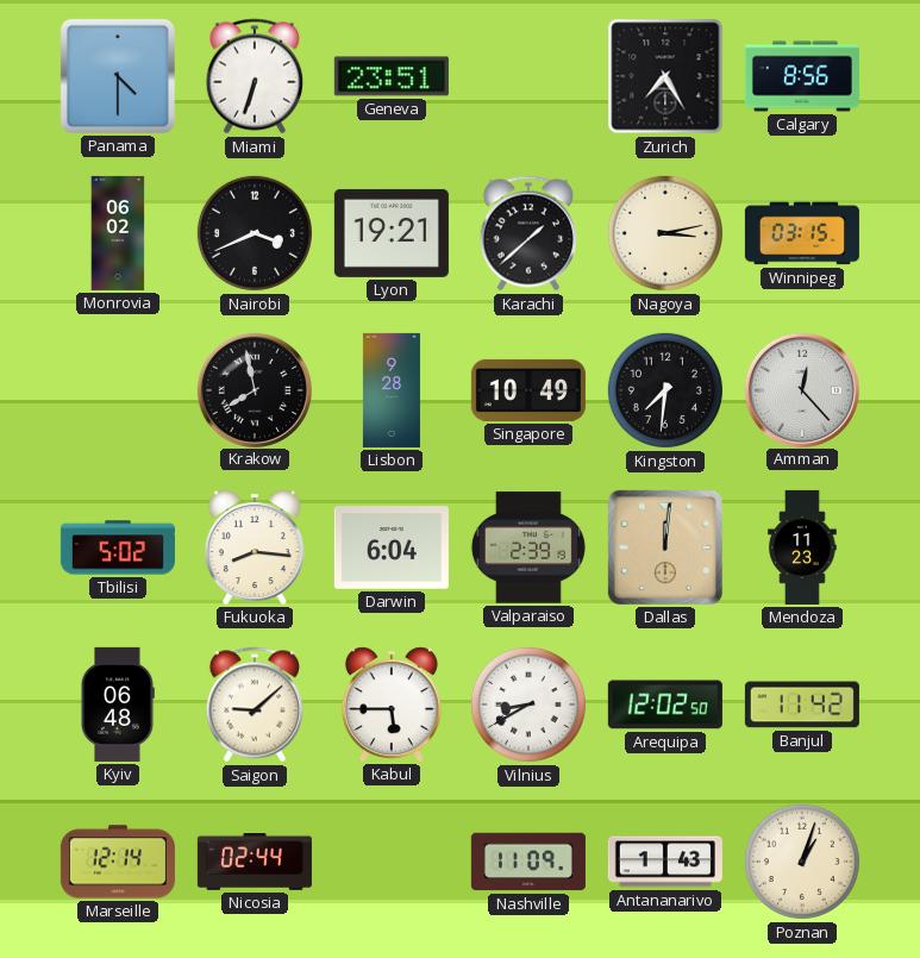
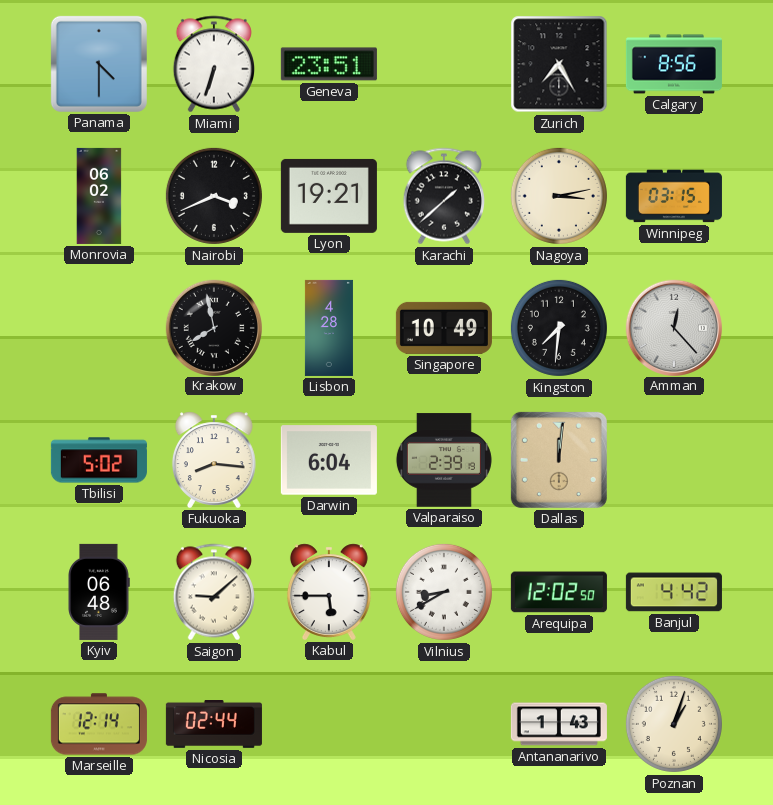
Lisbon: 9:28 -> 4:28 (329, 328)
Mendoza: 11:23 -> none (802, 547)
Banjul: 11:42 -> 4:42 (674, 592)
Nashville: 11:09 -> none (528, 862)
